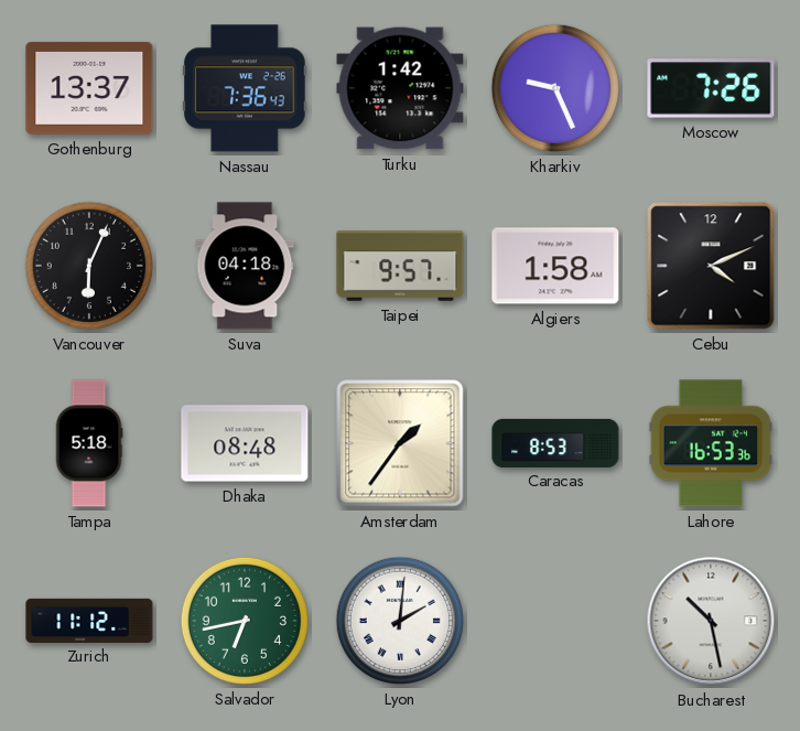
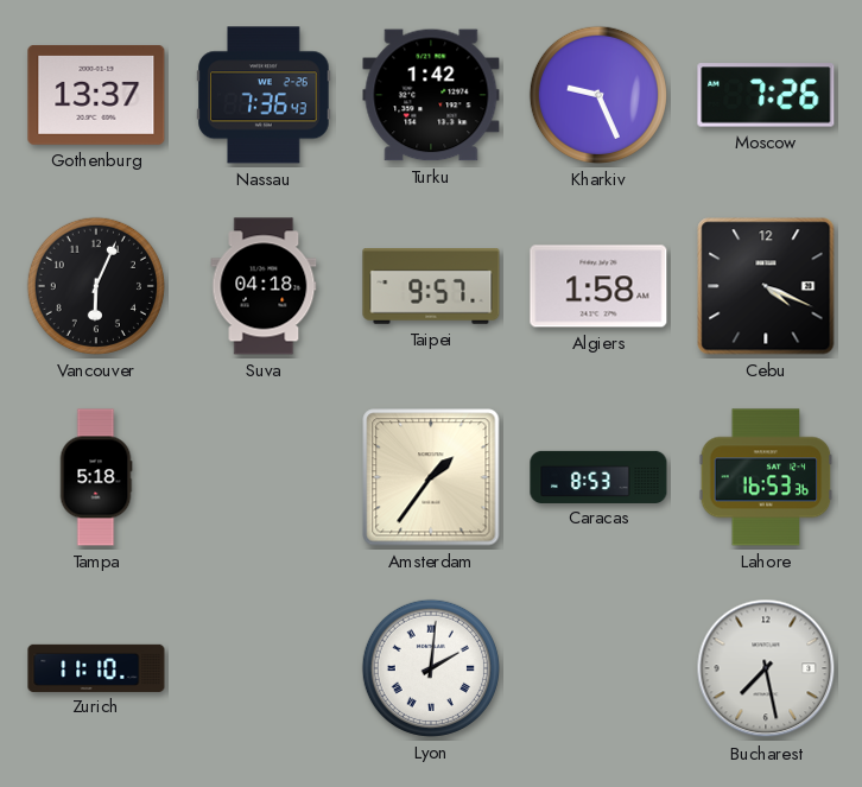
Cebu: 4:11 -> 4:19 (766, 286)
Dhaka: 08:48 -> none (245, 443)
Zurich: 11:12 -> 11:10 (96, 667)
Salvador: 6:43 -> none (245, 621)
Bucharest: 10:28 -> 7:28 (766, 668)
